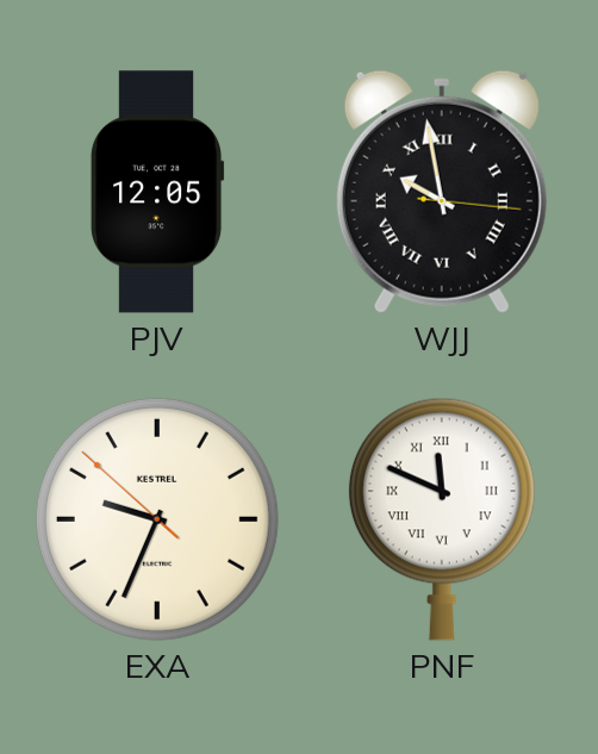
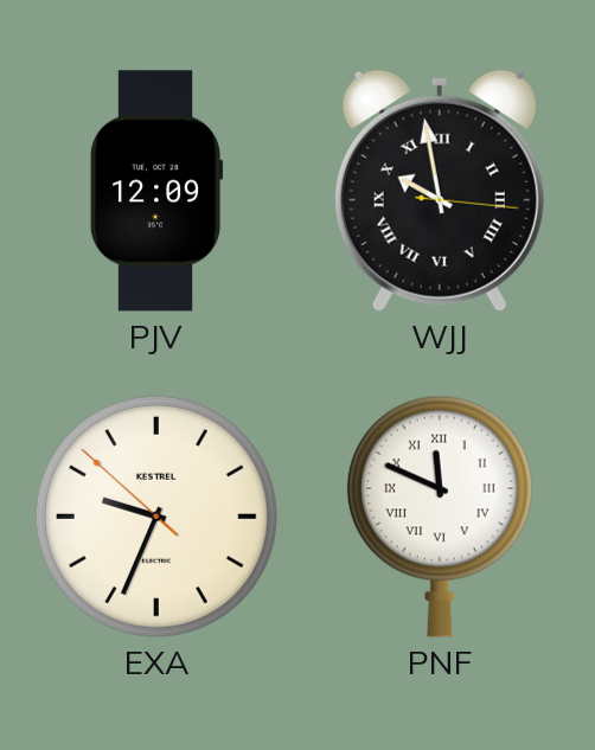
PJV: 12:05 -> 12:09 (156, 191)
